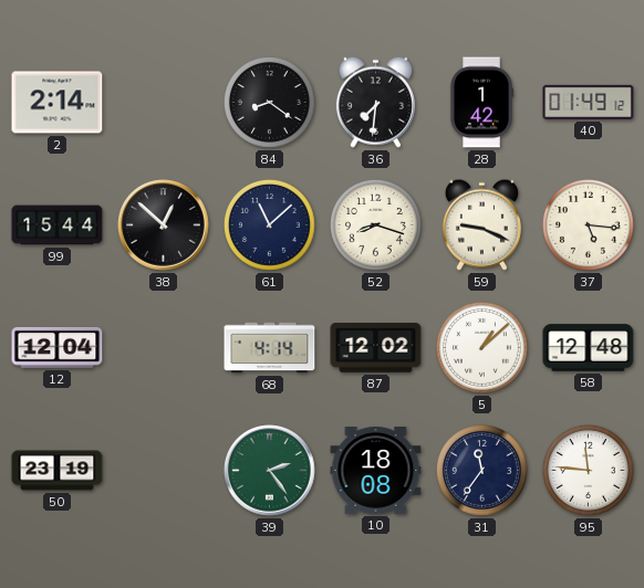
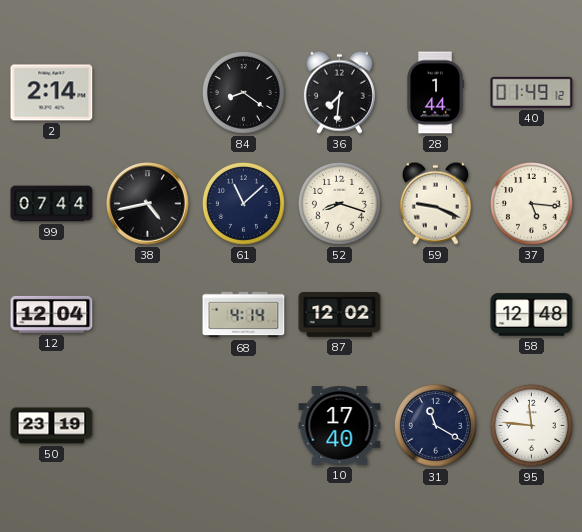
28: 1:42 -> 1:44 (435, 93)
99: 15:44 -> 07:44 (52, 204)
38: 12:52 -> 4:43 (148, 204)
5: 1:08 -> none (481, 347)
39: 2:24 -> none (270, 471)
10: 18:08 -> 17:40 (340, 426)
31: 11:36 -> 11:20 (435, 425)
